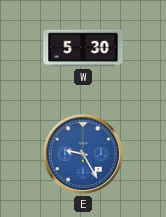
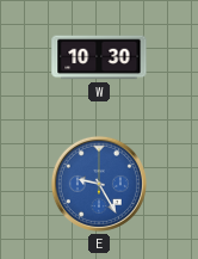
W: 5:30 -> 10:30 (99, 57)
